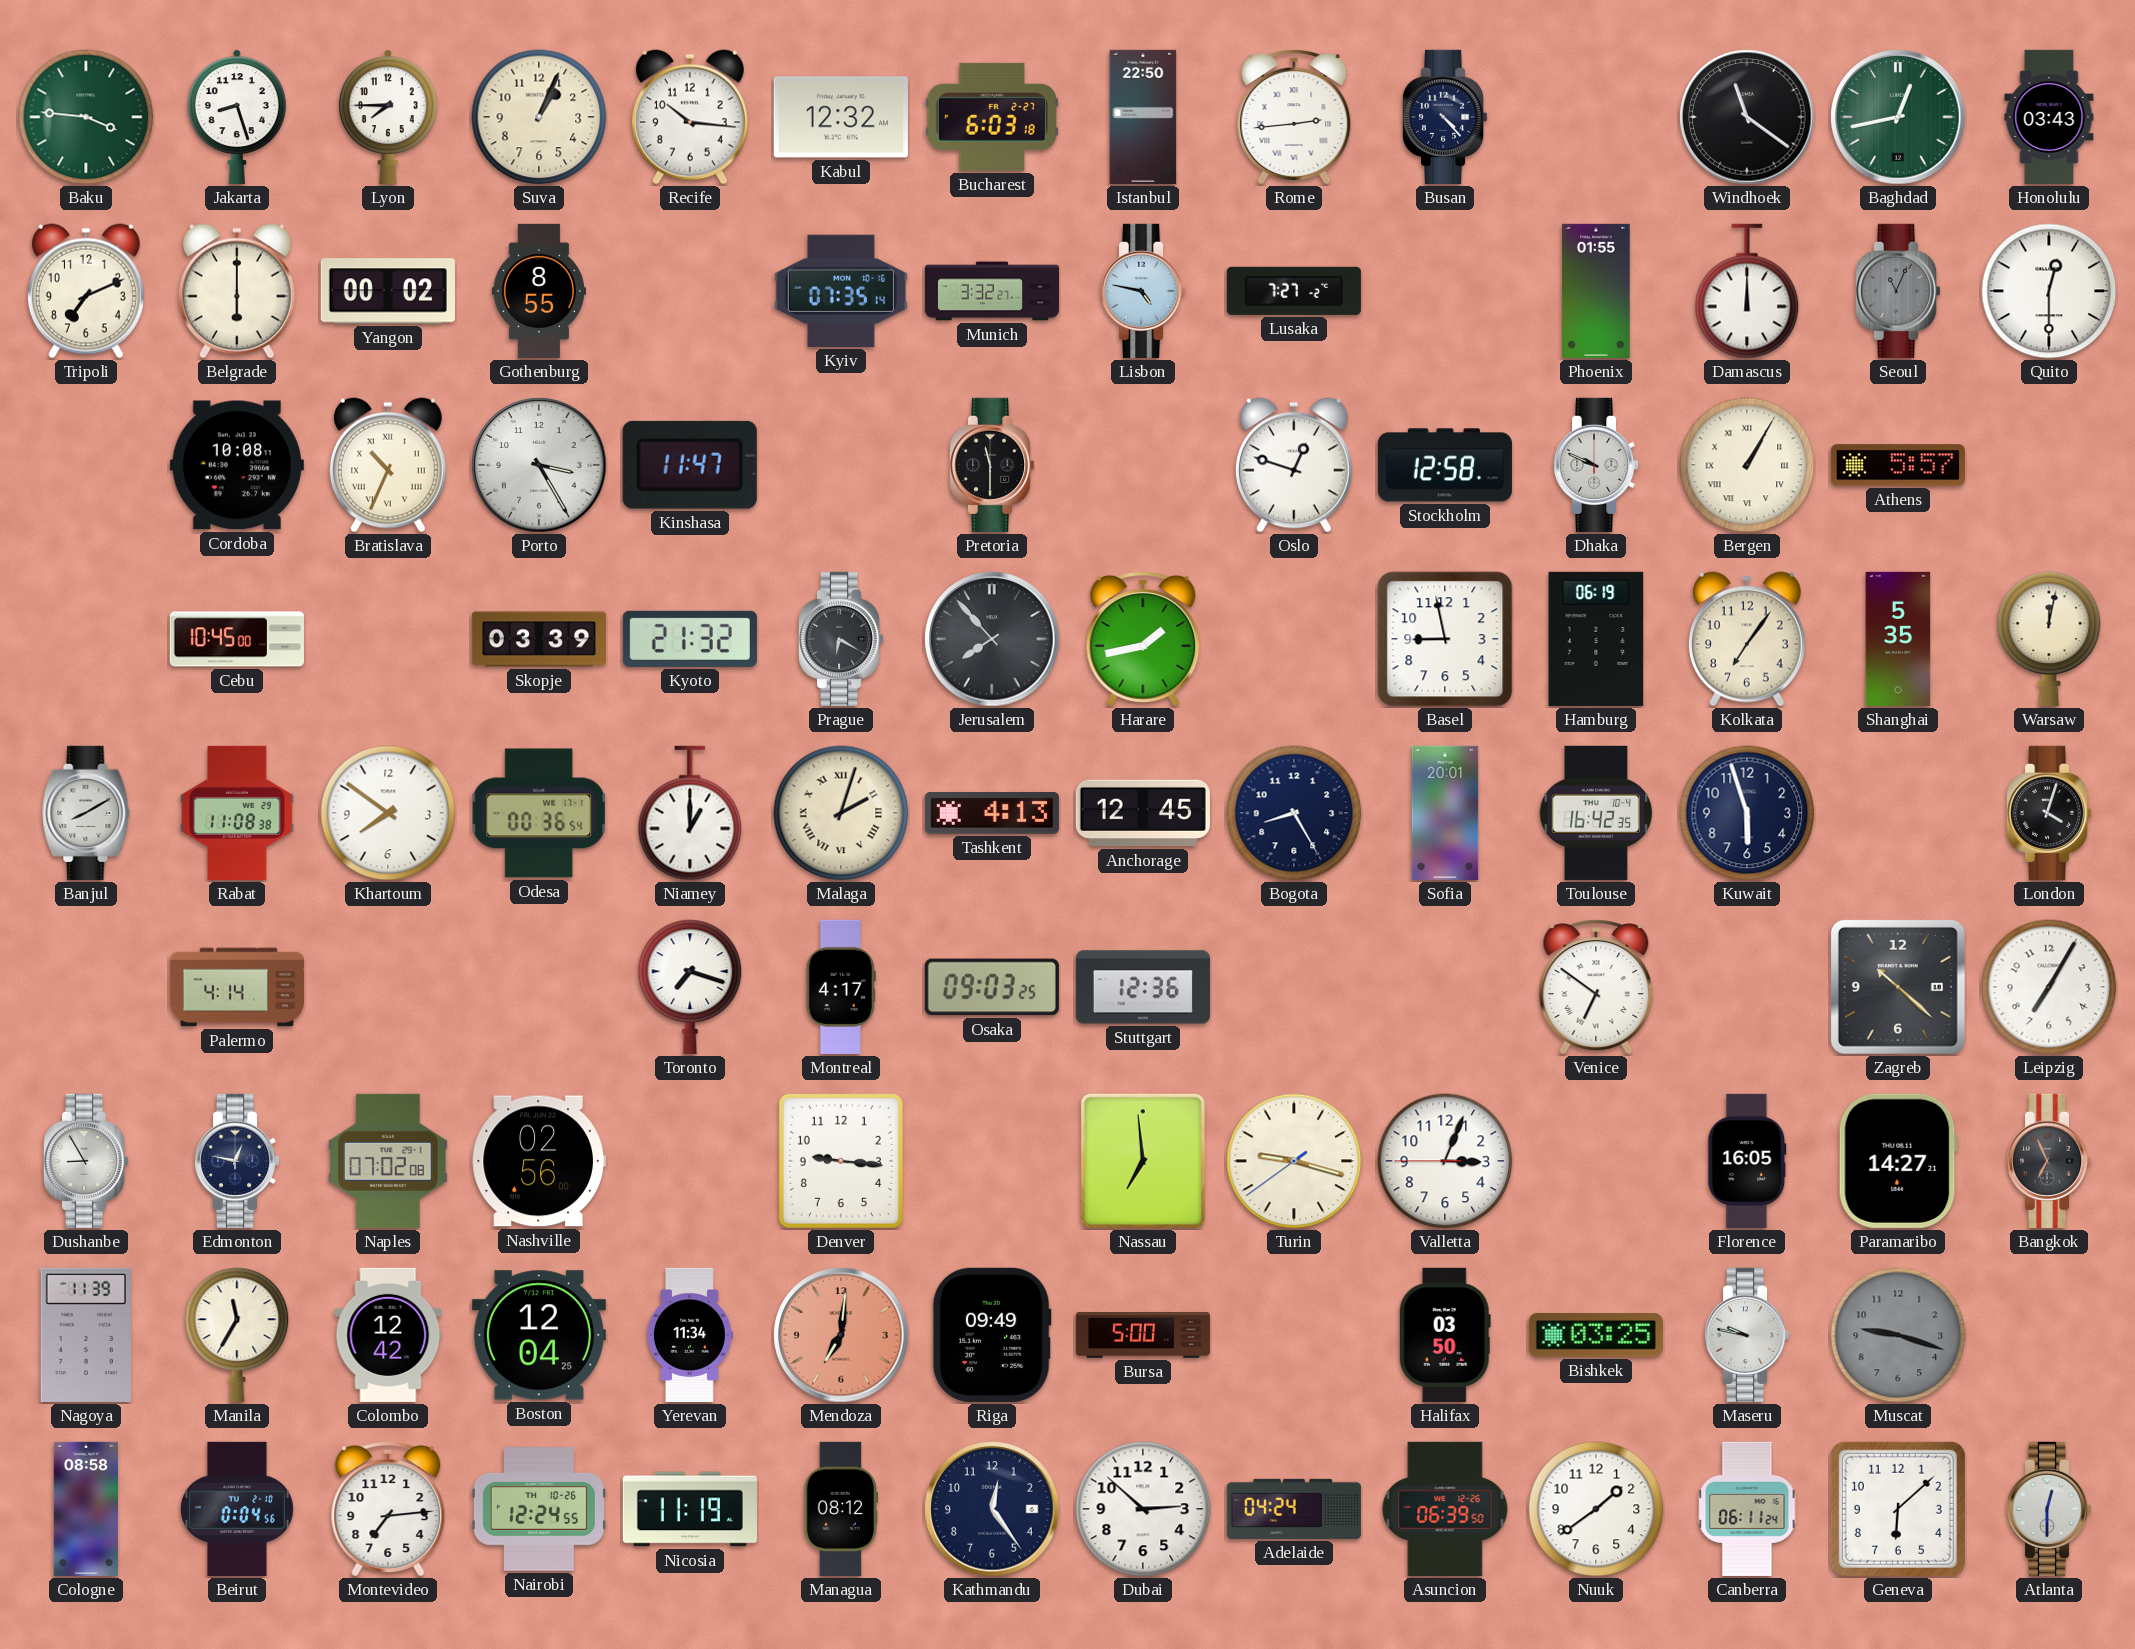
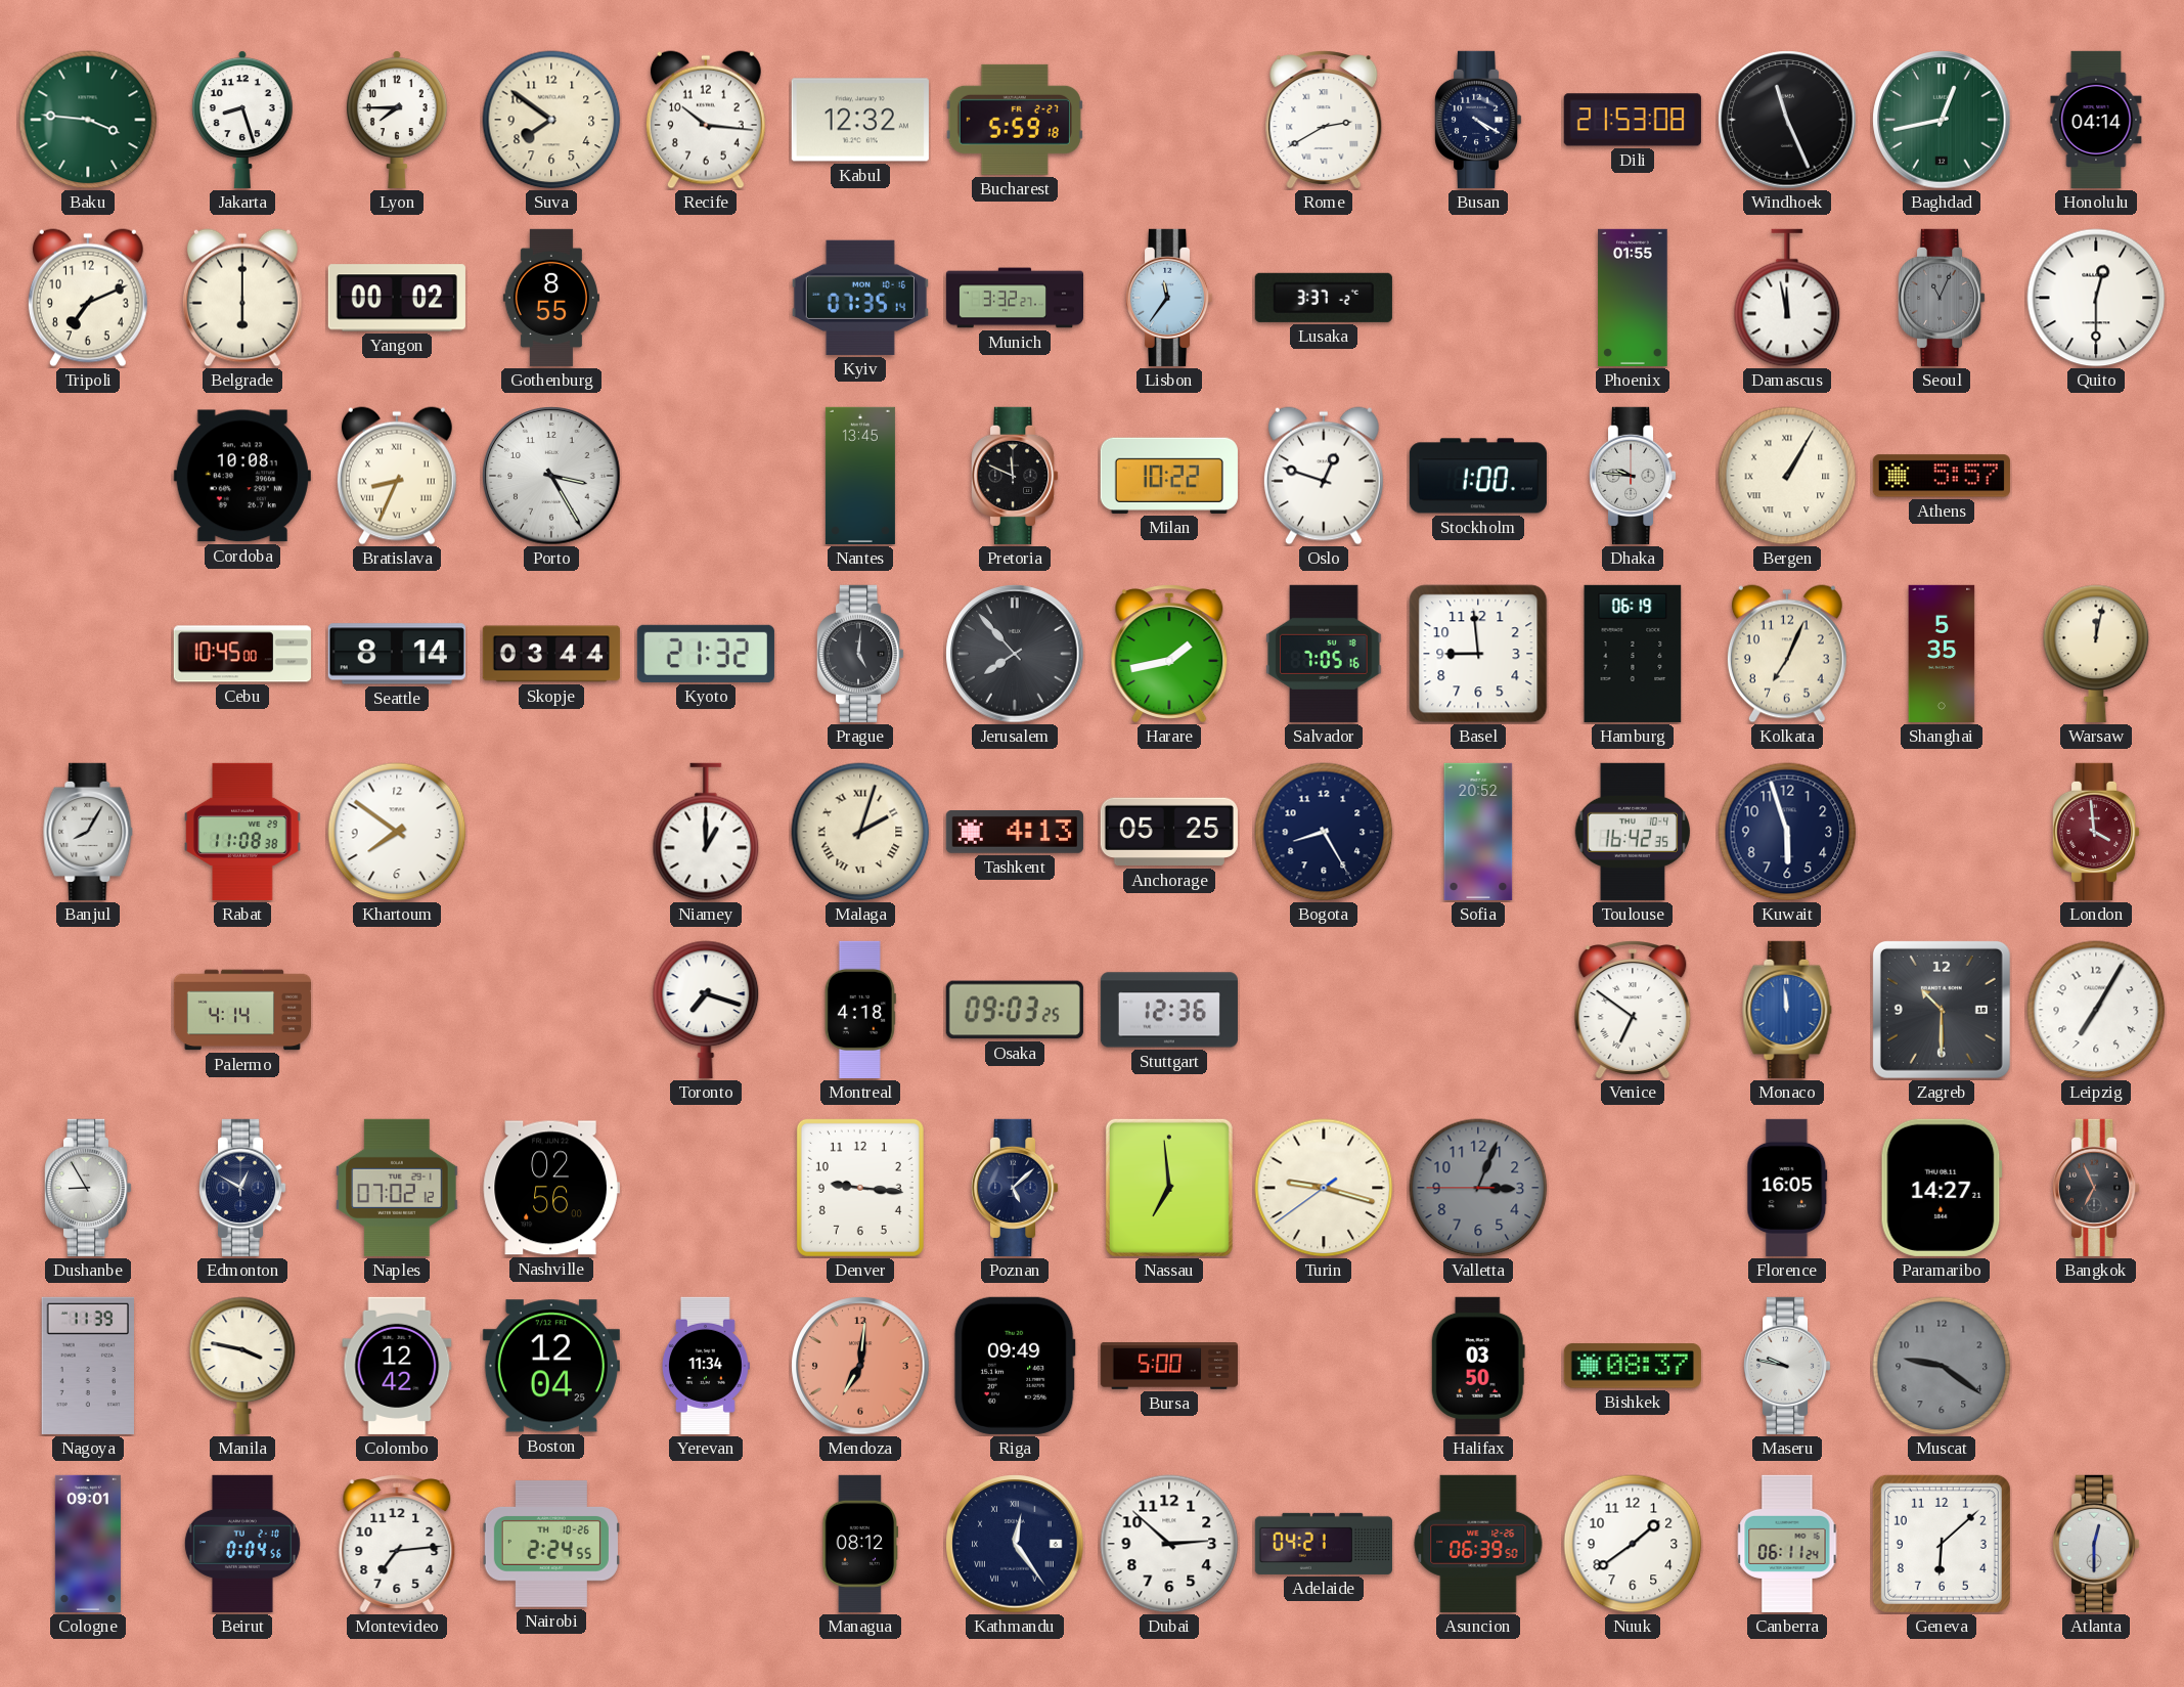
Suva: 1:04 -> 7:51 (551, 120)
Bucharest: 6:03 -> 5:59 (1015, 120)
Istanbul: 22:50 -> none (1143, 117)
Rome: 2:44 -> 2:40 (1324, 120)
Busan: 4:23 -> 4:20 (1479, 120)
Dili: none -> 21:53 (1633, 120)
Windhoek: 11:21 -> 11:26 (1787, 120)
Honolulu: 03:43 -> 04:14 (2096, 120)
Lisbon: 4:47 -> 11:36 (1170, 298)
Lusaka: 7:27 -> 3:37 (1324, 298)
Damascus: 12:00 -> 11:58 (1787, 298)
Bratislava: 10:34 -> 8:34 (397, 476)
Kinshasa: 11:47 -> none (690, 465)
Nantes: none -> 13:45 (860, 476)
Pretoria: 11:30 -> 11:49 (1016, 476)
Milan: none -> 10:22 (1169, 476)
Stockholm: 12:58 -> 1:00 (1478, 476)
Dhaka: 9:49 -> 9:46 (1634, 476)
Seattle: none -> 8:14 (397, 654)
Skopje: 03:39 -> 03:44 (551, 654)
Prague: 6:20 -> 5:01 (861, 654)
Salvador: none -> 7:05 (1324, 654)
Basel: 8:58 -> 8:59 (1478, 654)
Kolkata: 7:06 -> 7:04 (1787, 654)
Banjul: 8:10 -> 8:05 (88, 832)
Odesa: 00:36 -> none (539, 813)
Anchorage: 12:45 -> 05:25 (1169, 832)
Sofia: 20:01 -> 20:52 (1478, 832)
London: 4:03 -> 3:59 (2097, 832)
London dial: black -> burgundy (2097, 832)
Montreal: 4:17 -> 4:18 (860, 1010)
Monaco: none -> 11:59 (1787, 1010)
Zagreb: 10:22 -> 10:30 (1942, 1010)
Edmonton: 12:47 -> 12:50 (243, 1188)
Naples: 07:02:08 -> 07:02:12 (397, 1188)
Poznan: none -> 5:08 (1016, 1188)
Valletta dial: white -> grey (1478, 1188)
Manila: 11:35 -> 3:47 (242, 1366)
Bishkek: 03:25 -> 08:37 (1633, 1366)
Muscat: 9:18 -> 9:21 (1942, 1366)
Cologne: 08:58 -> 09:01 (88, 1544)
Nairobi: 12:24 -> 2:24 (551, 1544)
Nicosia: 11:19 -> none (690, 1509)
Kathmandu numerals: Arabic -> Roman (1015, 1544)
Adelaide: 04:24 -> 04:21 (1324, 1544)
